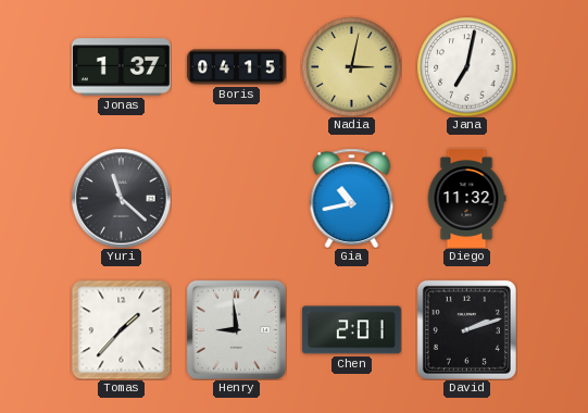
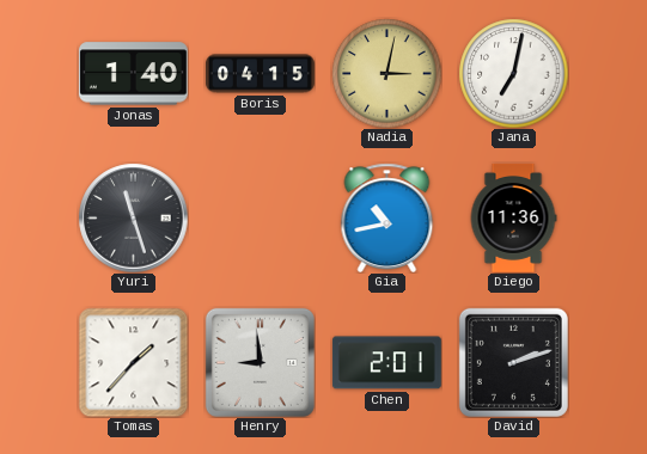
Jonas: 1:37 -> 1:40 (133, 74)
Yuri: 11:22 -> 11:27 (133, 217)
Diego: 11:32 -> 11:36 (513, 217)
